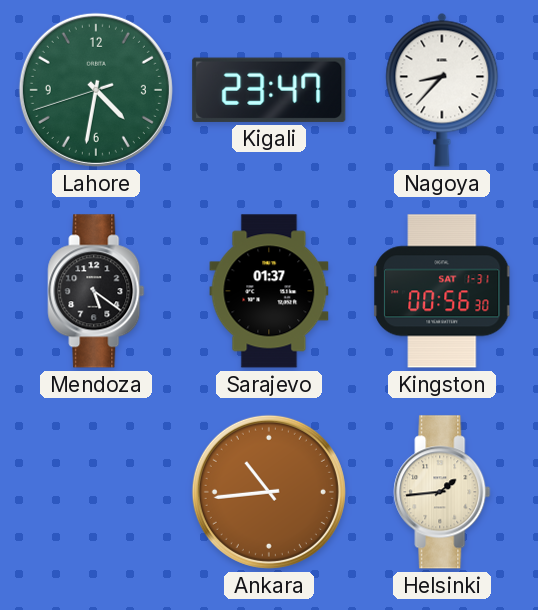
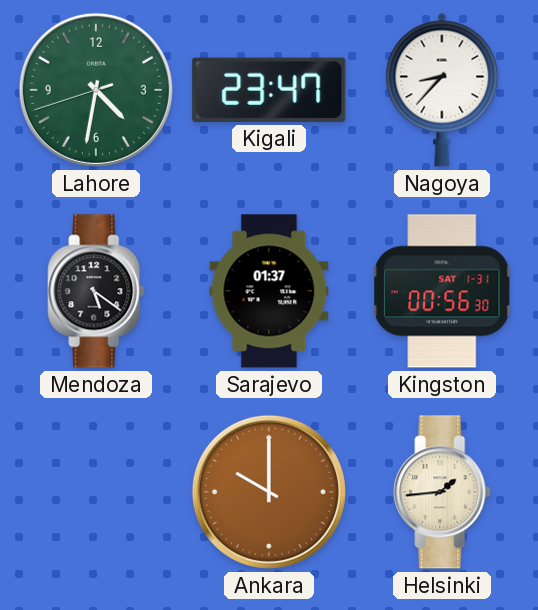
Ankara: 10:44 -> 10:00 (269, 492)
